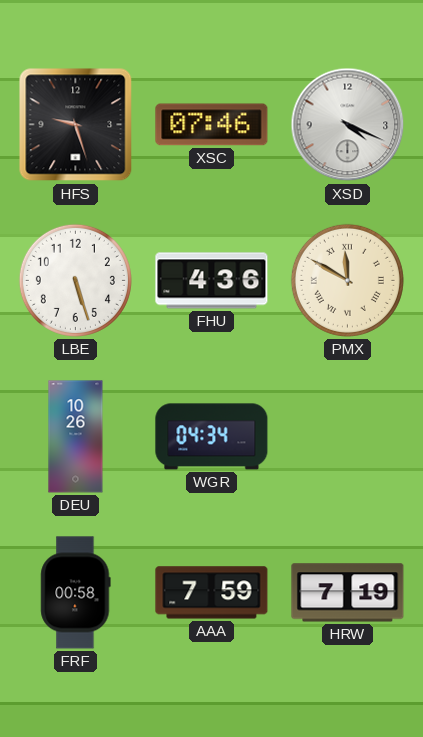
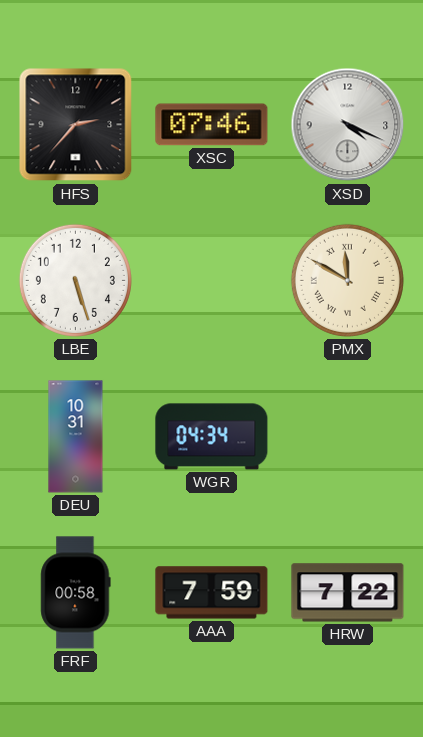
HFS: 9:27 -> 2:37 (76, 125)
FHU: 4:36 -> none (212, 281)
DEU: 10:26 -> 10:31 (76, 437)
HRW: 7:19 -> 7:22 (348, 593)
